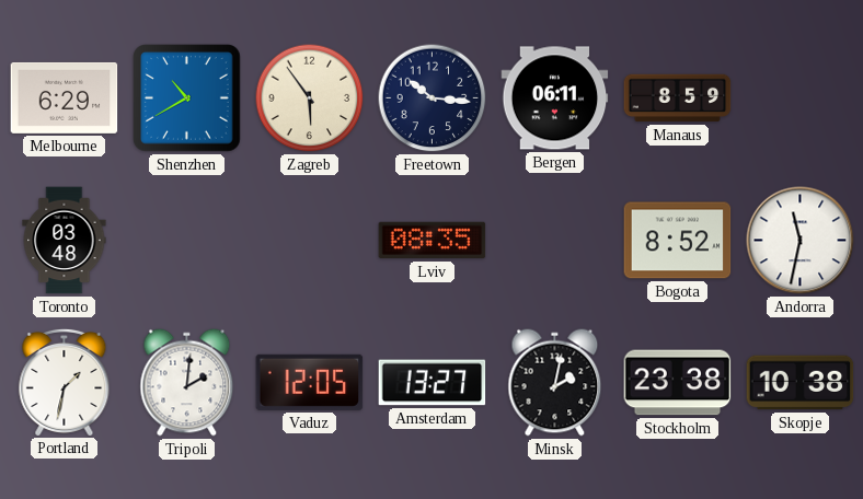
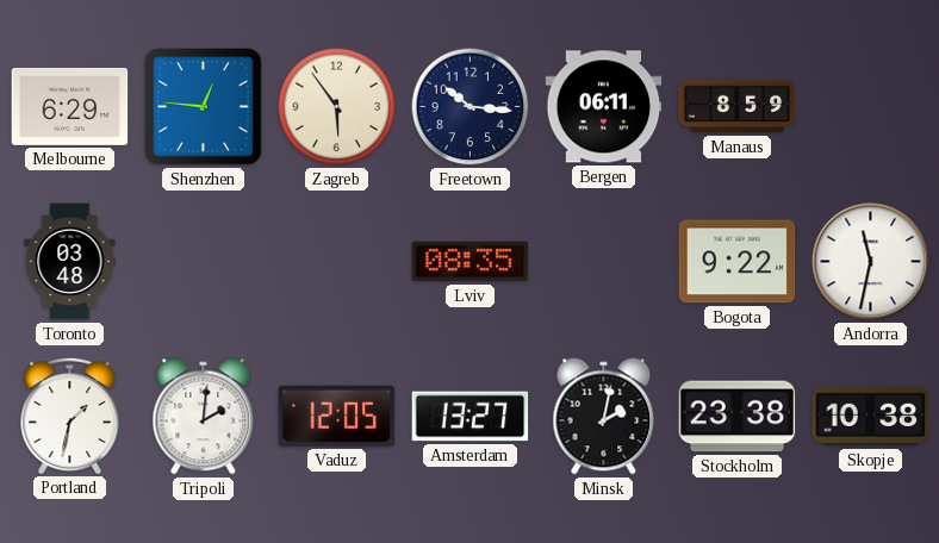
Shenzhen: 10:40 -> 12:46 (204, 107)
Bogota: 8:52 -> 9:22 (738, 262)
